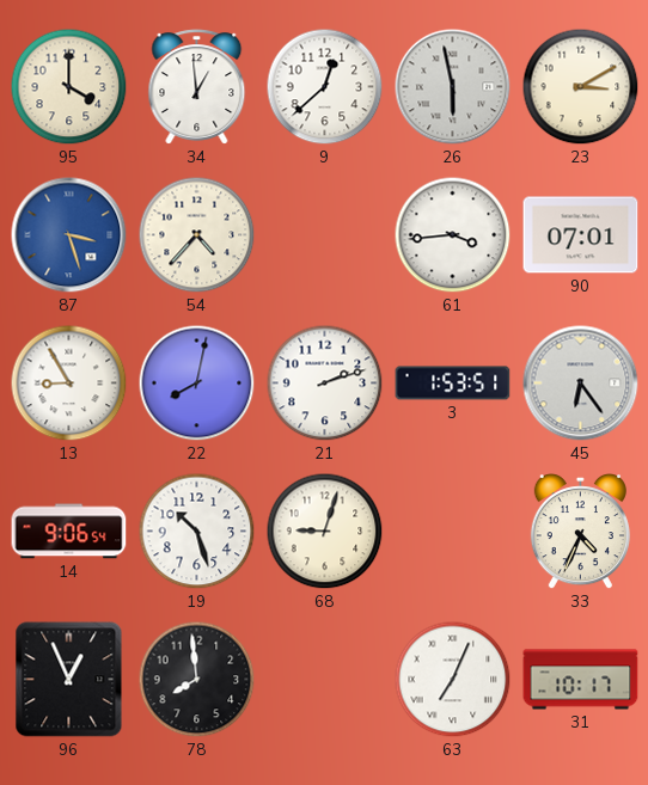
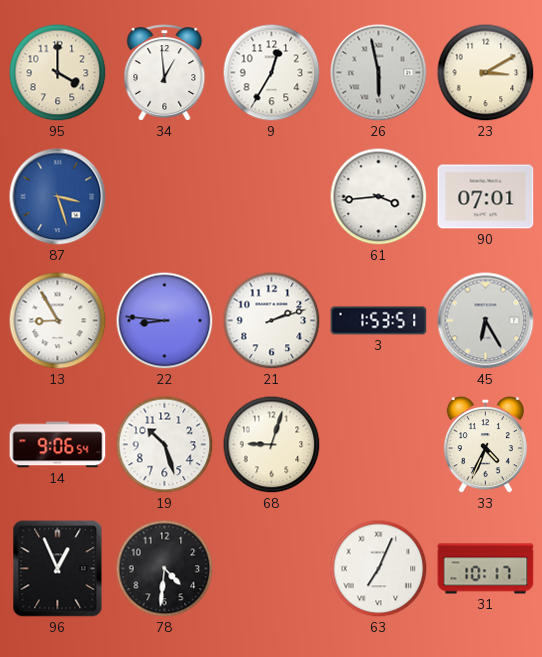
9: 12:38 -> 12:35 (272, 73)
54: 4:37 -> none (197, 235)
22: 8:02 -> 8:46 (165, 321)
45: 6:24 -> 6:25 (486, 321)
78: 7:59 -> 4:31 (165, 569)
